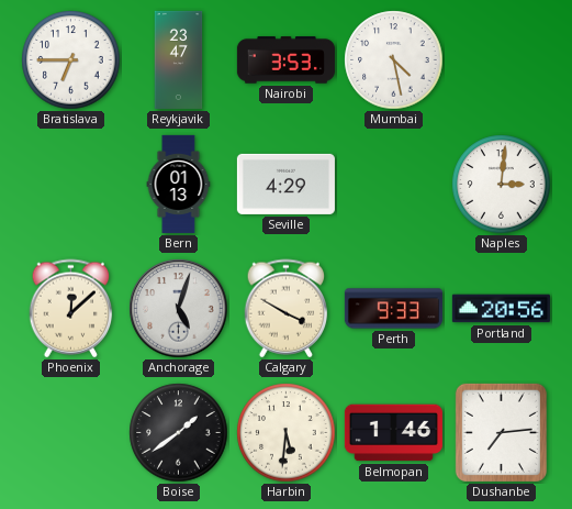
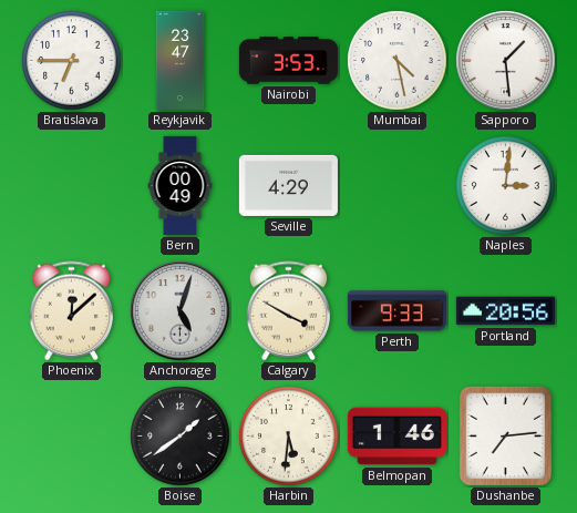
Sapporo: none -> 1:29 (506, 61)
Bern: 01:13 -> 00:49 (181, 185)
